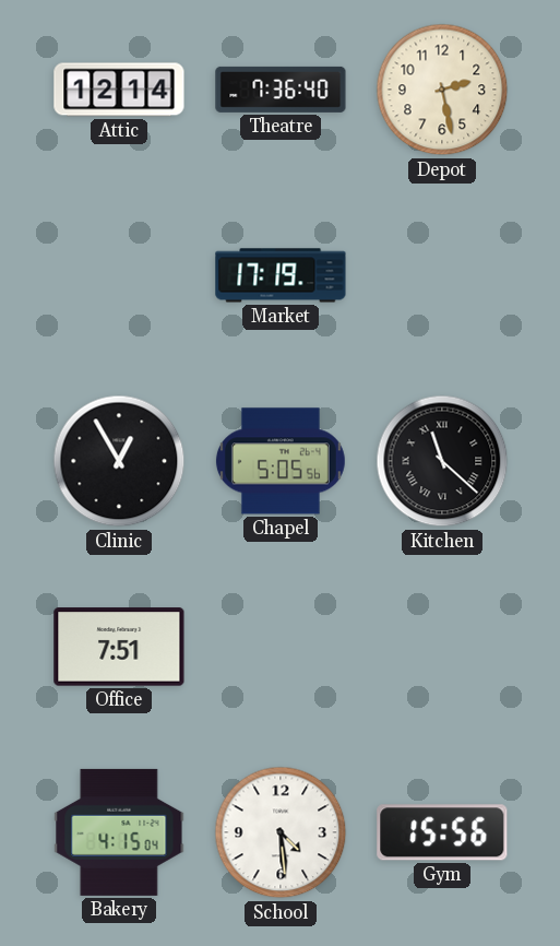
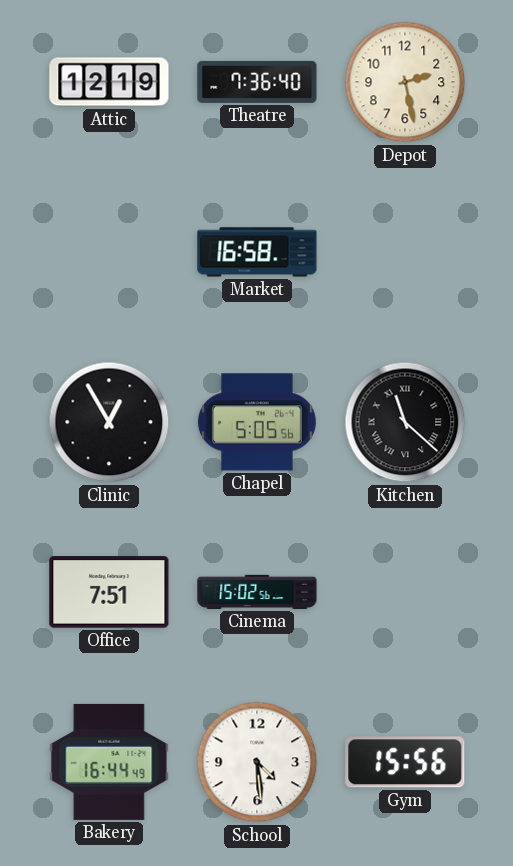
Attic: 12:14 -> 12:19 (109, 82)
Market: 17:19 -> 16:58 (257, 252)
Cinema: none -> 15:02 (257, 592)
Bakery: 4:15 -> 16:44 (109, 762)
